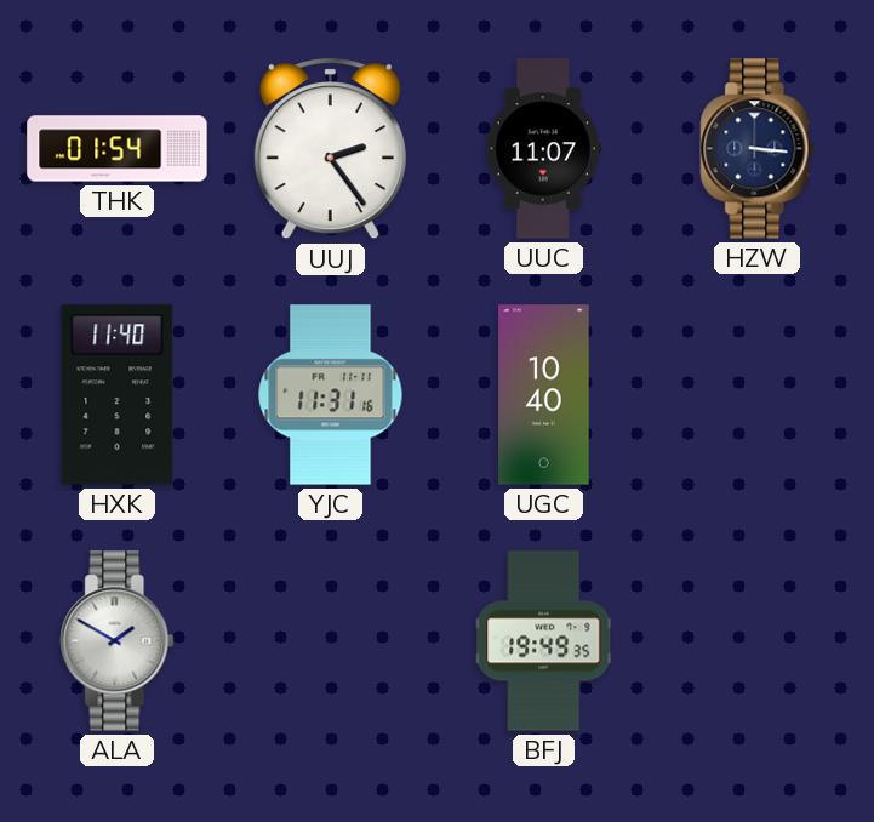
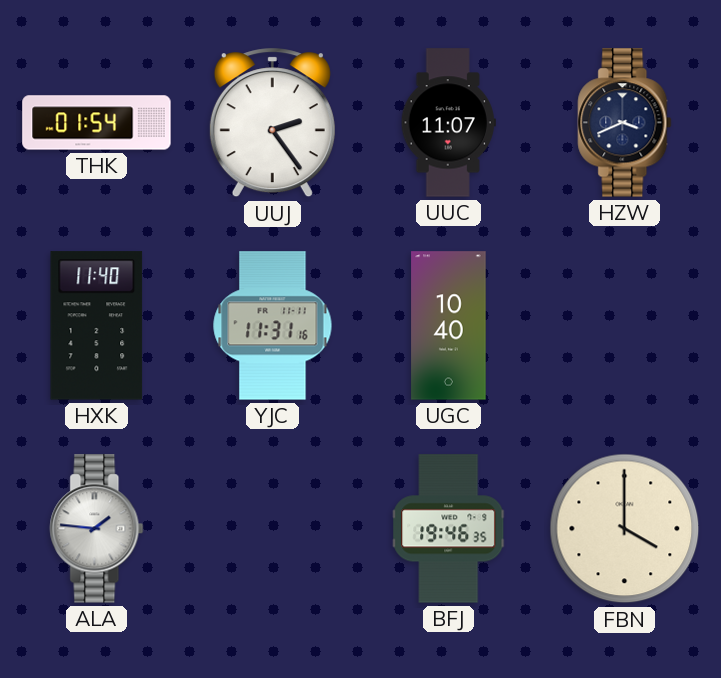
HZW: 3:16 -> 3:41 (625, 123)
ALA: 1:50 -> 1:46 (97, 529)
BFJ: 19:49 -> 19:46 (449, 529)
FBN: none -> 4:00 (625, 529)
